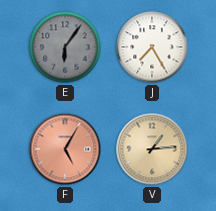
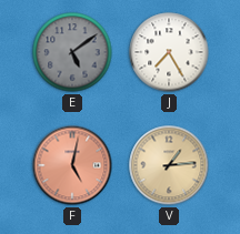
E: 6:06 -> 5:09 (72, 52)
F: 5:05 -> 5:02 (72, 165)
